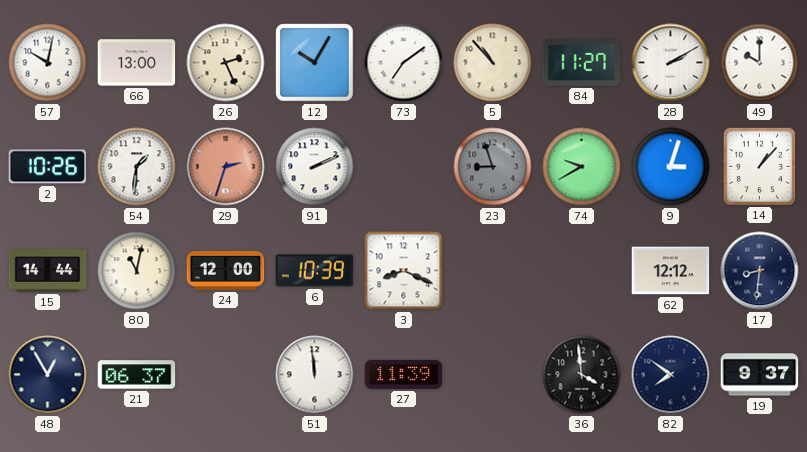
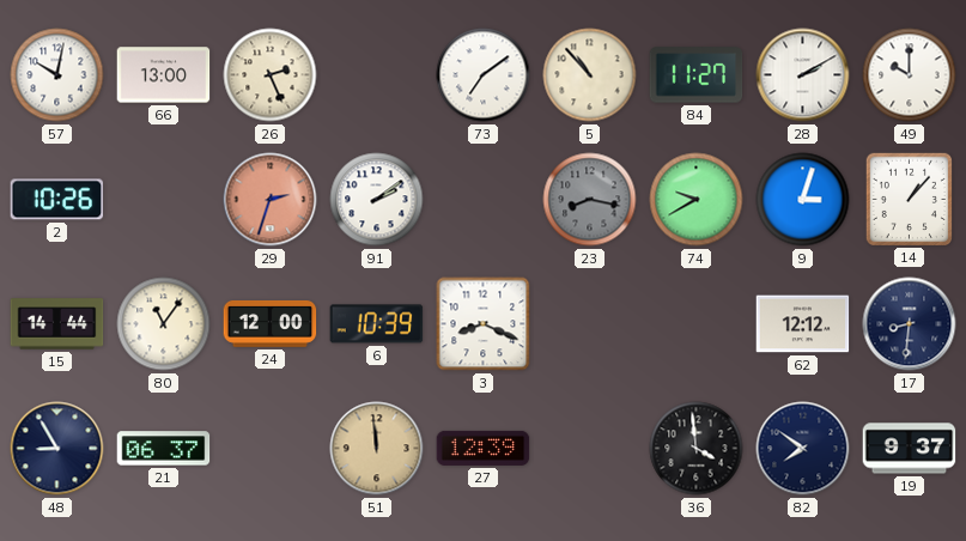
12: 10:05 -> none (315, 63)
54: 1:31 -> none (137, 167)
91: 2:11 -> 2:09 (377, 200)
23: 8:57 -> 8:17 (590, 200)
80: 11:02 -> 11:06 (164, 324)
48: 12:55 -> 8:55 (57, 449)
51 dial: white -> champagne (377, 449)
27: 11:39 -> 12:39 (484, 448)
